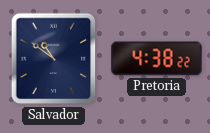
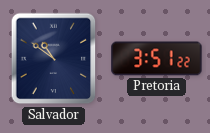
Pretoria: 4:38 -> 3:51 (157, 59)
